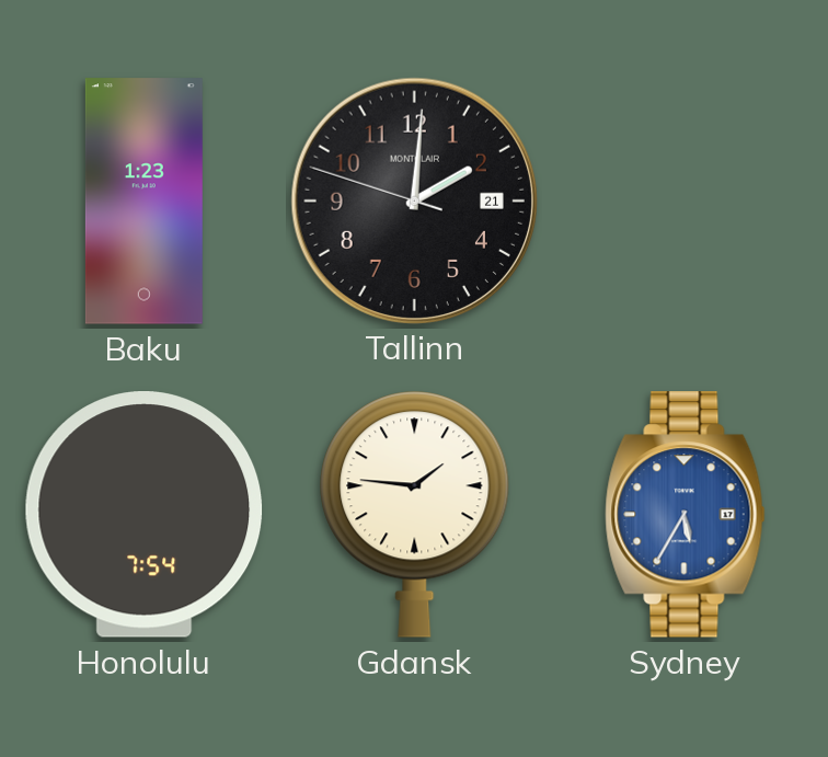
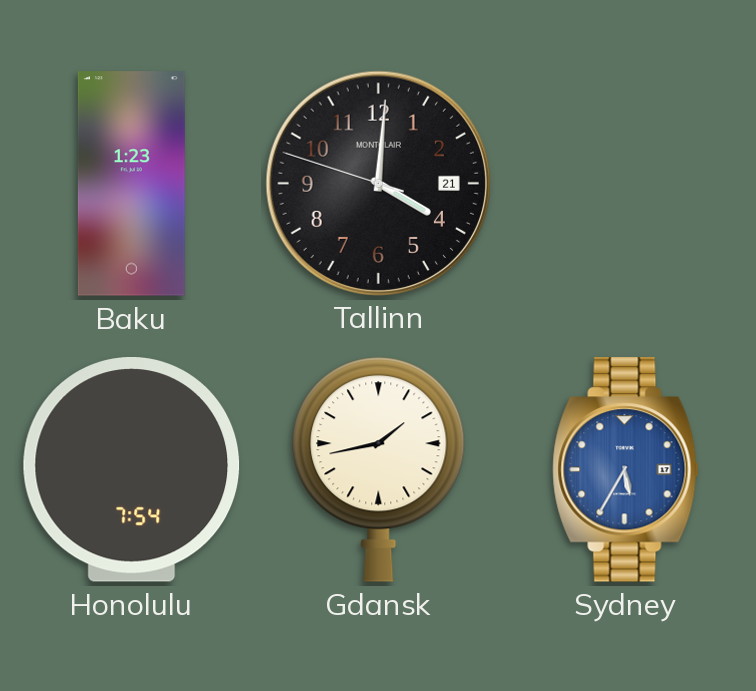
Tallinn: 2:00 -> 4:00 (378, 183)
Gdansk: 1:46 -> 1:43 (379, 469)
